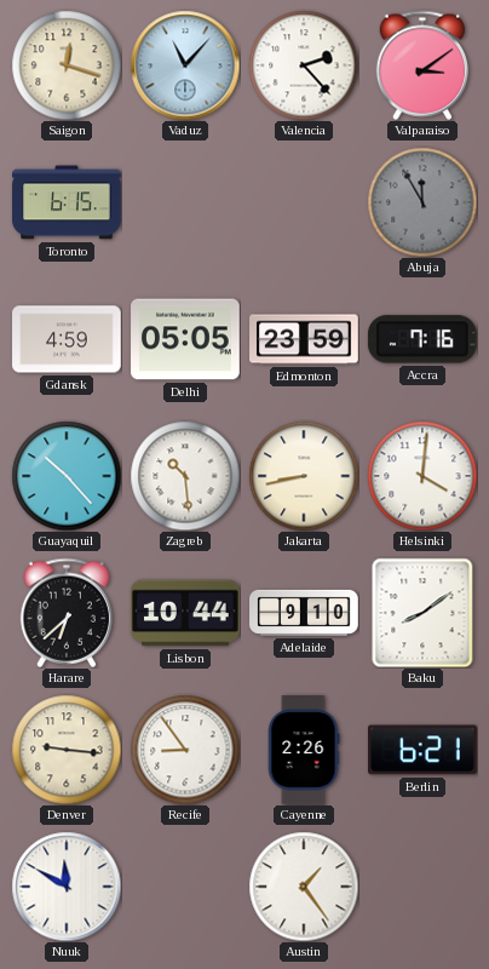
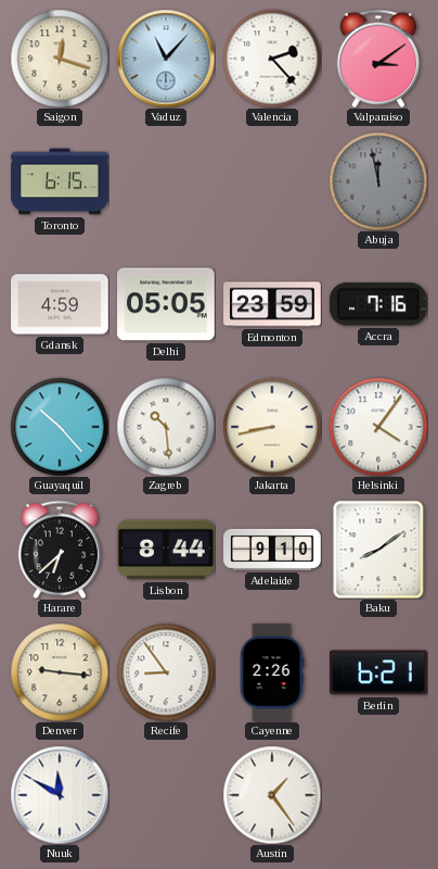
Abuja: 11:55 -> 11:58 (378, 181)
Helsinki: 4:01 -> 4:06 (378, 427)
Lisbon: 10:44 -> 8:44 (166, 550)
